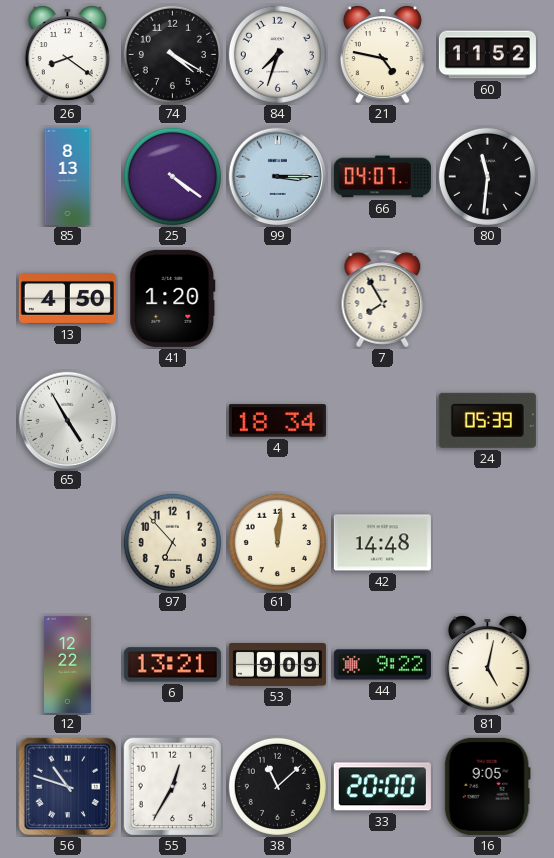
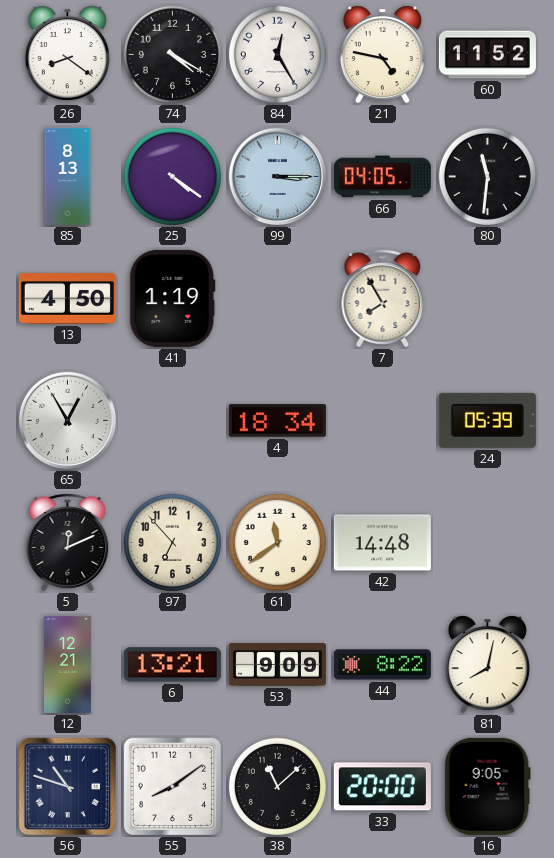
84: 7:33 -> 12:25 (277, 54)
66: 04:07 -> 04:05 (382, 177)
41: 1:20 -> 1:19 (173, 298)
65: 4:55 -> 12:55 (68, 421)
5: none -> 12:11 (68, 543)
61: 12:01 -> 11:39 (277, 542)
12: 12:22 -> 12:21 (67, 664)
44: 9:22 -> 8:22 (382, 665)
81: 5:02 -> 8:02 (487, 665)
55: 12:35 -> 8:09 (173, 787)
